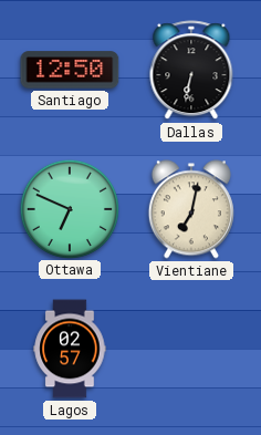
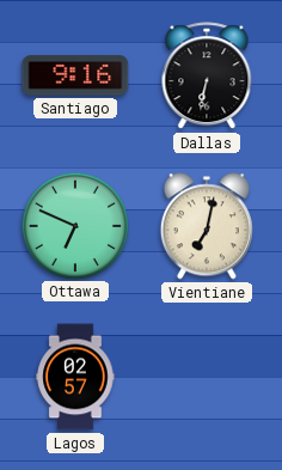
Santiago: 12:50 -> 9:16 (75, 75)
